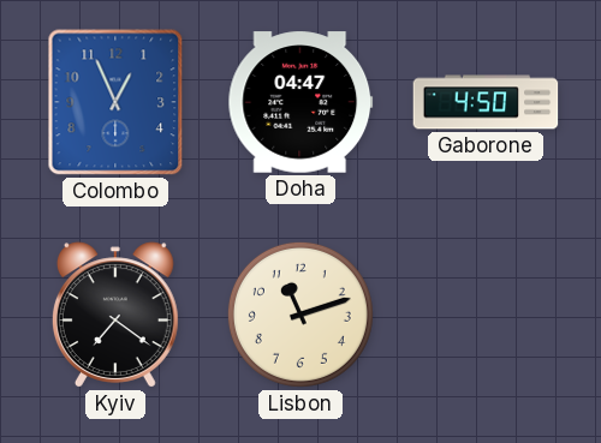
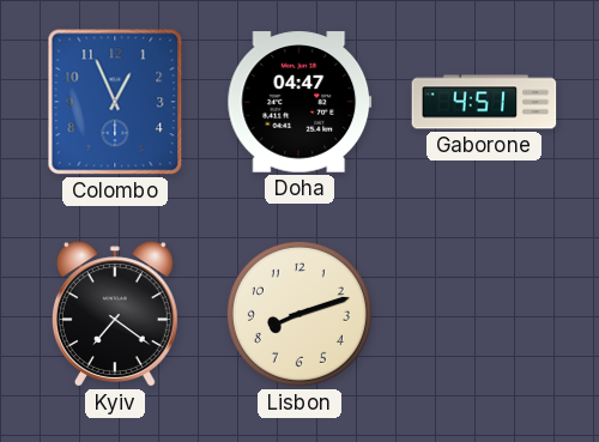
Gaborone: 4:50 -> 4:51 (484, 102)
Lisbon: 11:12 -> 8:12 (299, 314)
